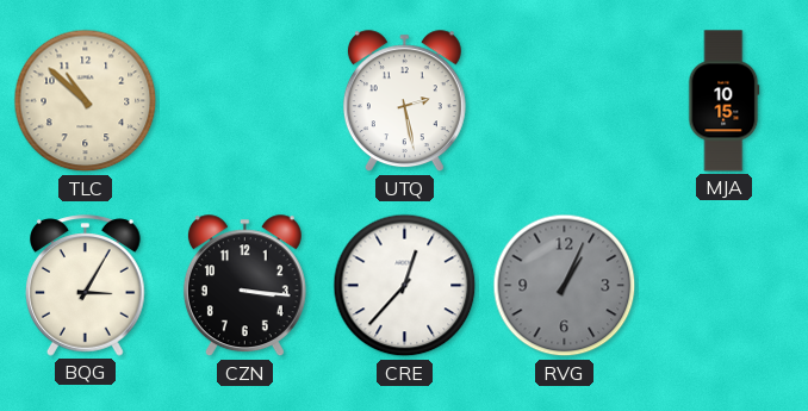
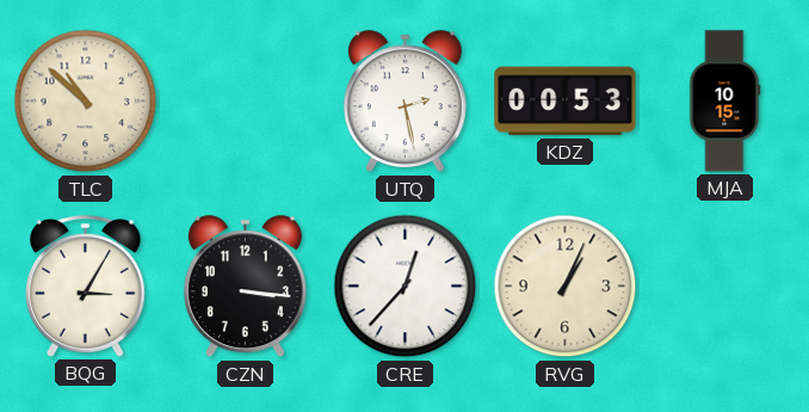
KDZ: none -> 00:53 (566, 102)
RVG dial: grey -> cream (566, 287)
